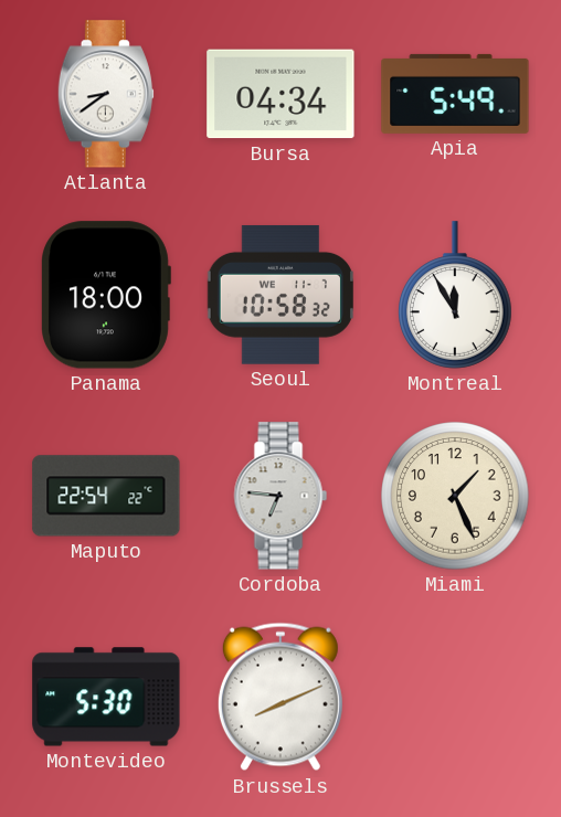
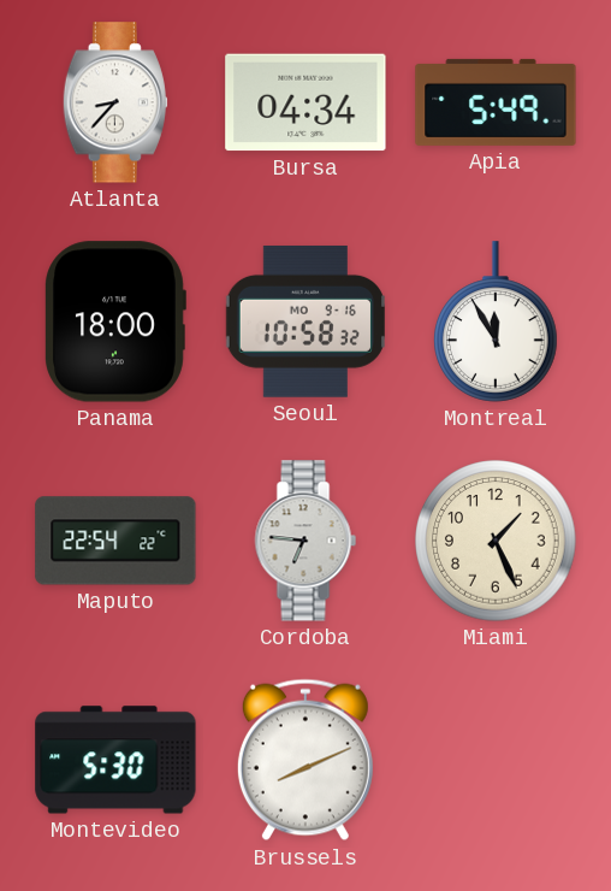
Atlanta: 8:39 -> 8:37 (115, 102)
Seoul date: WE 11-7 -> MO 9-16 (304, 321)
